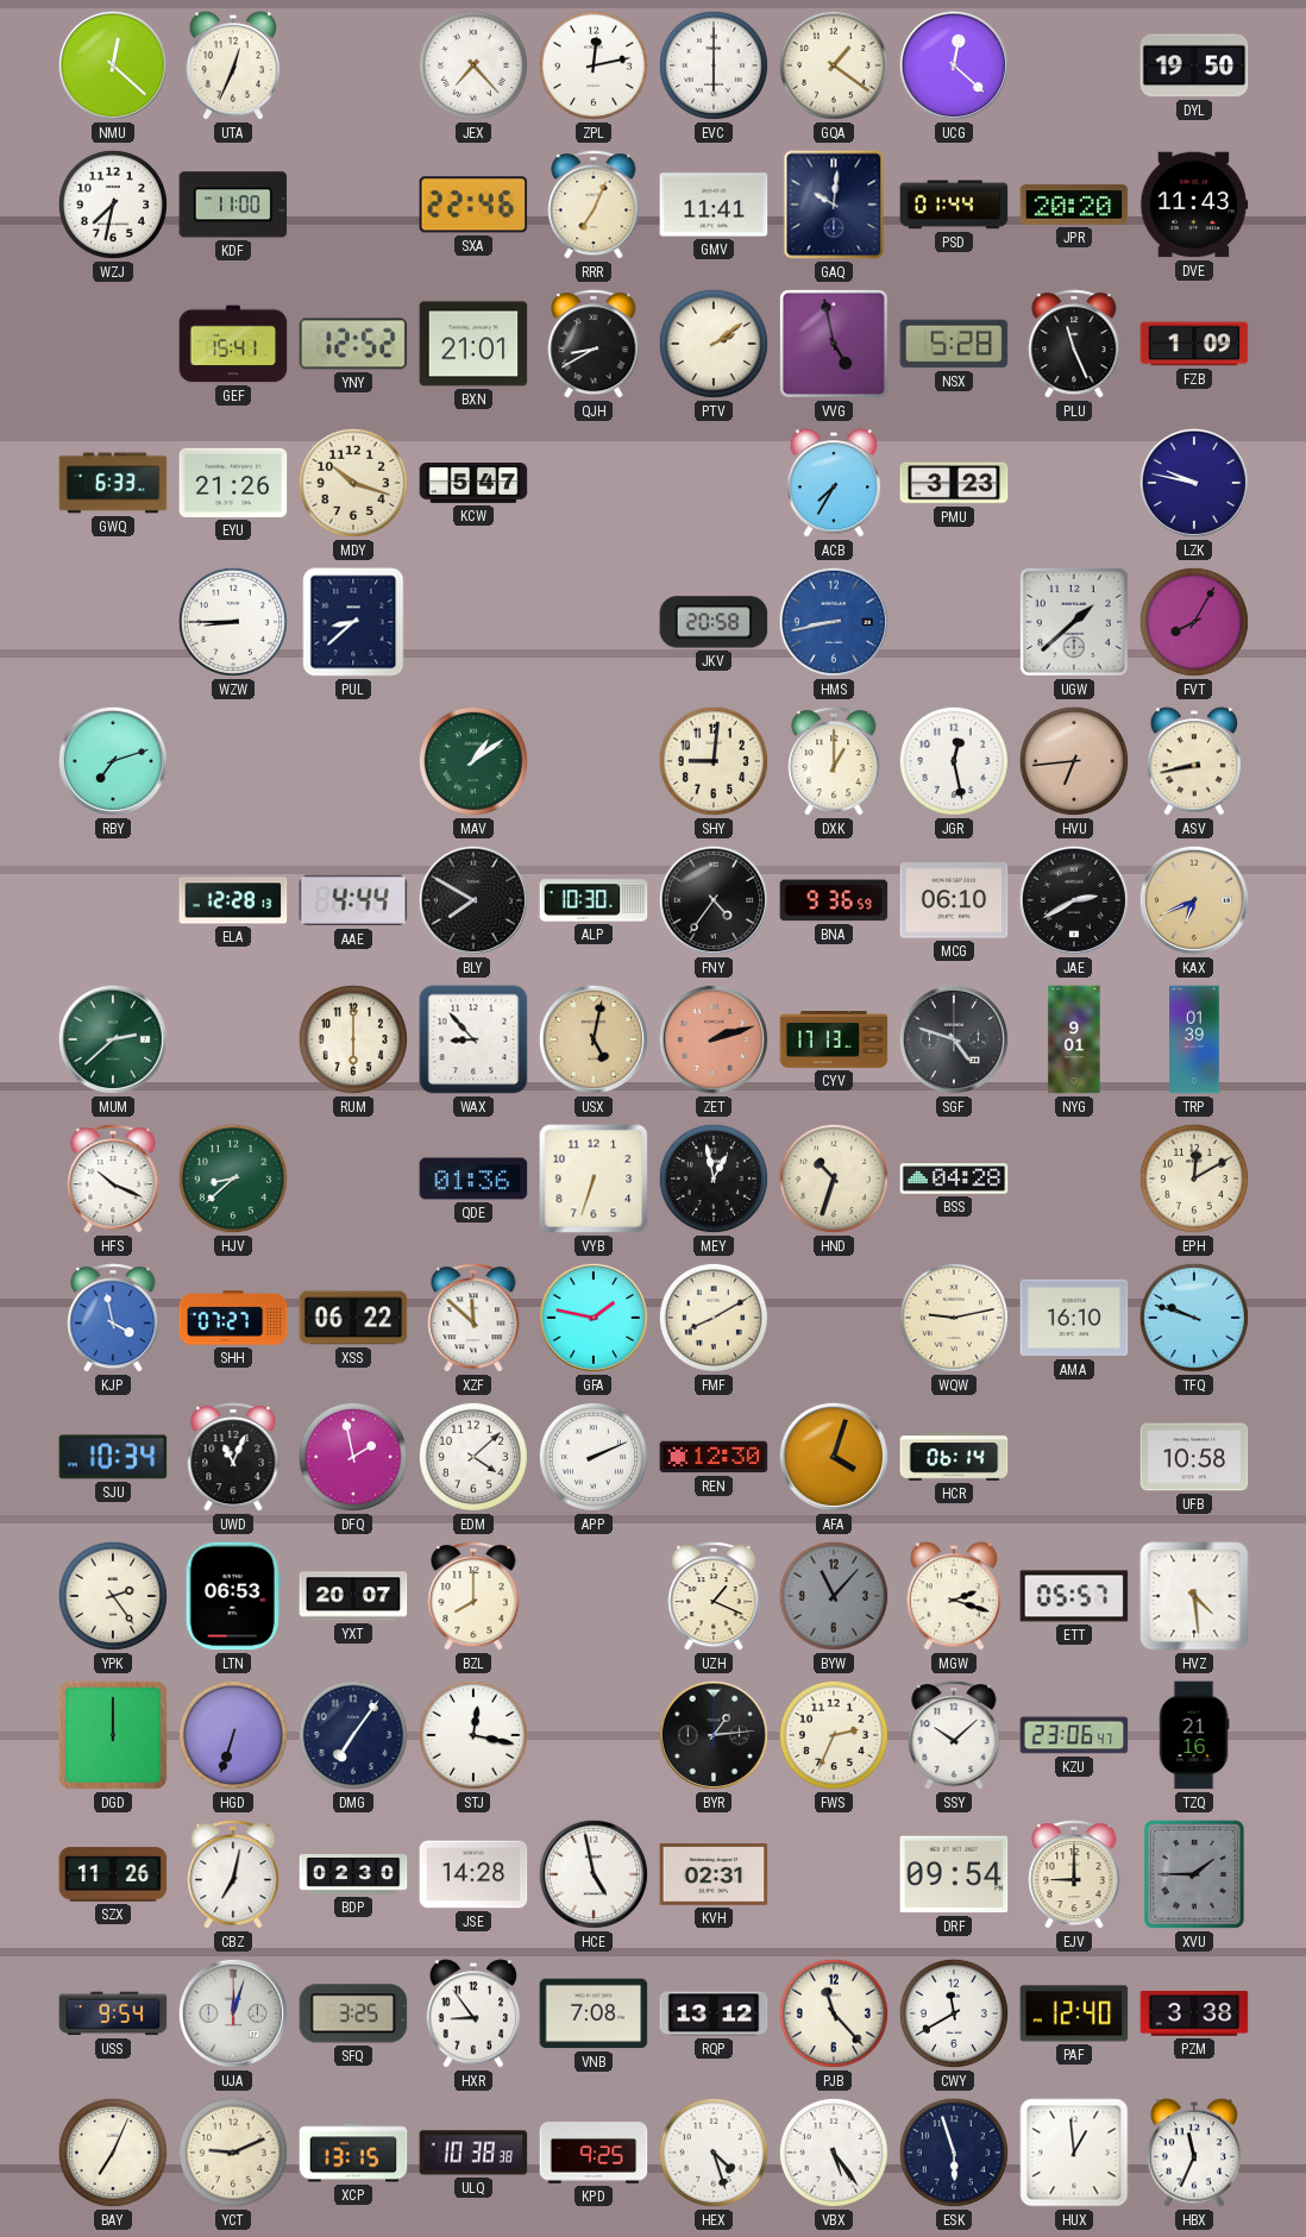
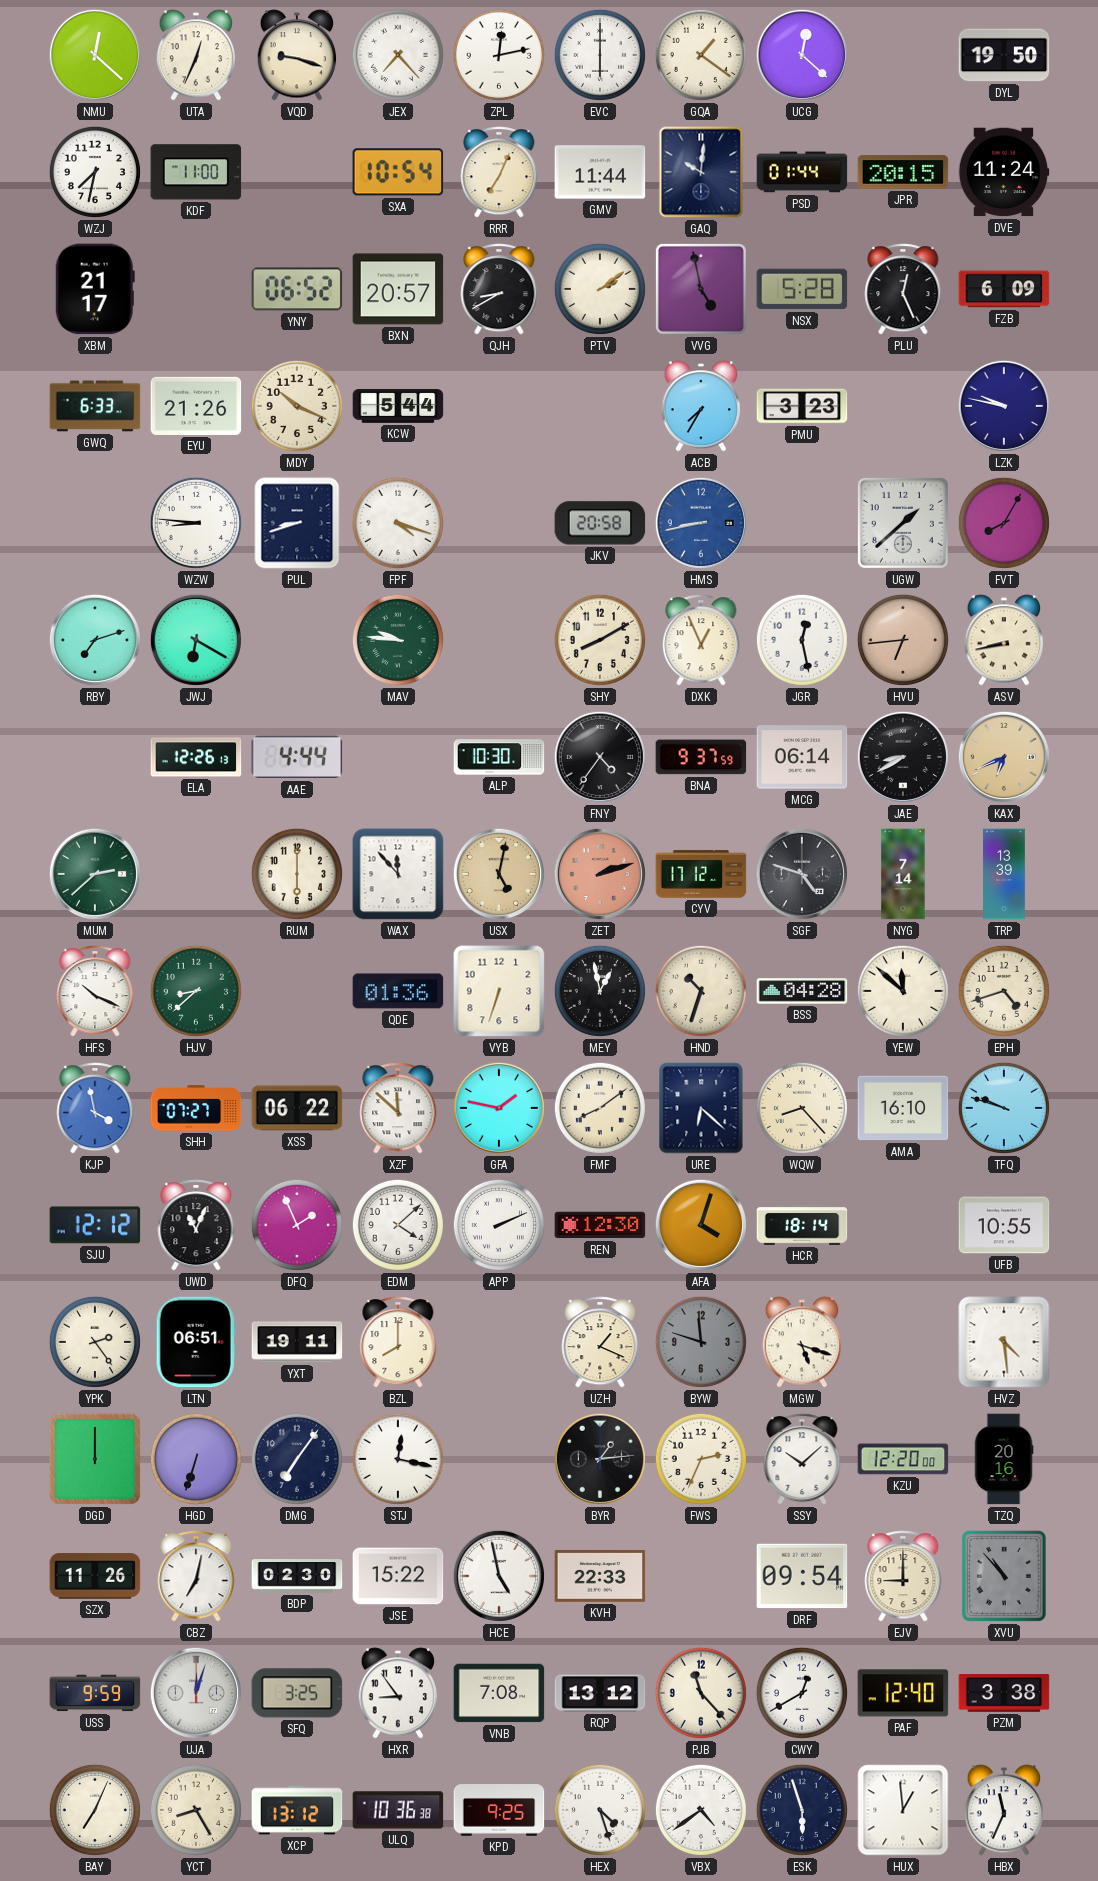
VQD: none -> 9:18 (297, 55)
SXA: 22:46 -> 10:54 (398, 172)
GMV: 11:41 -> 11:44 (600, 172)
JPR: 20:20 -> 20:15 (903, 172)
DVE: 11:43 -> 11:24 (1004, 172)
XBM: none -> 21:17 (95, 289)
GEF: 15:41 -> none (233, 344)
YNY: 12:52 -> 06:52 (297, 289)
BXN: 21:01 -> 20:57 (398, 289)
PLU: 11:26 -> 12:26 (903, 289)
FZB: 1:09 -> 6:09 (1004, 289)
MDY: 10:18 -> 10:19 (297, 406)
KCW: 5:47 -> 5:44 (398, 407)
WZW: 8:45 -> 8:46 (196, 523)
PUL: 8:38 -> 8:42 (297, 523)
FPF: none -> 4:18 (398, 523)
JWJ: none -> 6:20 (196, 640)
MAV: 1:09 -> 9:46 (398, 640)
SHY: 9:01 -> 8:10 (600, 640)
DXK: 1:00 -> 12:56 (701, 640)
ELA: 12:28 -> 12:26 (196, 757)
BLY: 7:50 -> none (473, 900)
BNA: 9:36 -> 9:37 (701, 757)
MCG: 06:10 -> 06:14 (802, 757)
JAE: 2:40 -> 8:40 (903, 757)
WAX: 8:53 -> 11:53 (398, 874)
CYV: 17:13 -> 17:12 (701, 874)
NYG: 9:01 -> 7:14 (903, 874)
TRP: 01:39 -> 13:39 (1004, 874)
YEW: none -> 11:52 (903, 991)
EPH: 12:10 -> 4:42 (1004, 991)
FMF: 8:10 -> 8:09 (600, 1108)
URE: none -> 6:22 (701, 1108)
WQW: 9:13 -> 8:23 (802, 1108)
SJU: 10:34 -> 12:12 (95, 1225)
DFQ: 1:58 -> 1:56 (297, 1225)
HCR: 06:14 -> 18:14 (802, 1225)
UFB: 10:58 -> 10:55 (1004, 1225)
LTN: 06:53 -> 06:51 (196, 1342)
YXT: 20:07 -> 19:11 (297, 1342)
BYW: 11:07 -> 11:48 (701, 1342)
MGW: 2:18 -> 5:18 (802, 1342)
ETT: 05:57 -> none (1074, 1596)
KZU: 23:06 -> 12:20 (903, 1459)
TZQ: 21:16 -> 20:16 (1004, 1459)
JSE: 14:28 -> 15:22 (398, 1576)
KVH: 02:31 -> 22:33 (600, 1577)
XVU: 1:45 -> 10:53 (1004, 1576)
USS: 9:54 -> 9:59 (95, 1693)
CWY: 11:40 -> 12:40 (802, 1693)
YCT: 9:11 -> 8:25 (196, 1810)
XCP: 13:15 -> 13:12 (297, 1810)
ULQ: 10:38 -> 10:36 (398, 1810)
VBX: 5:24 -> 4:39 (701, 1810)
